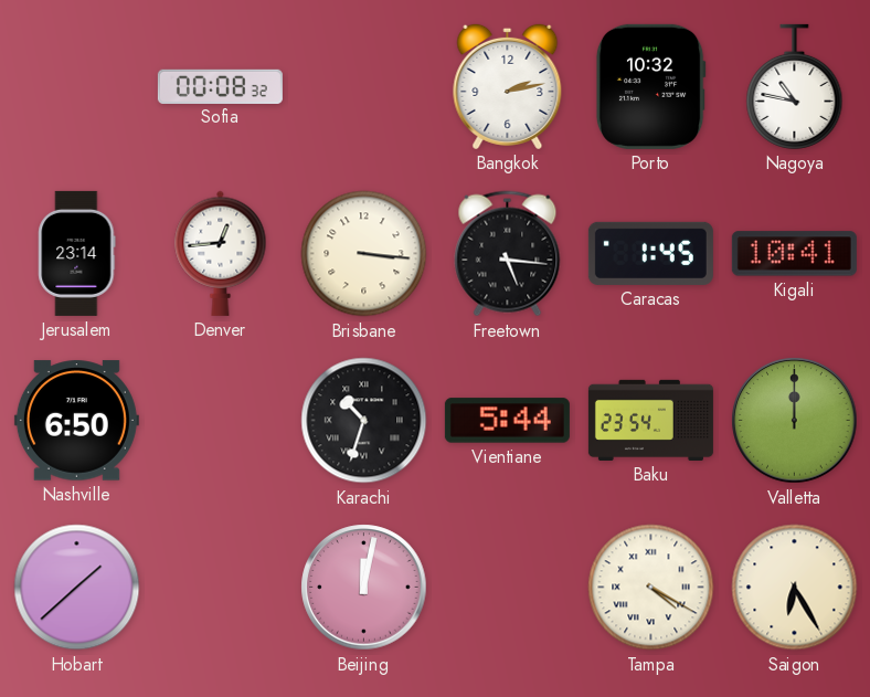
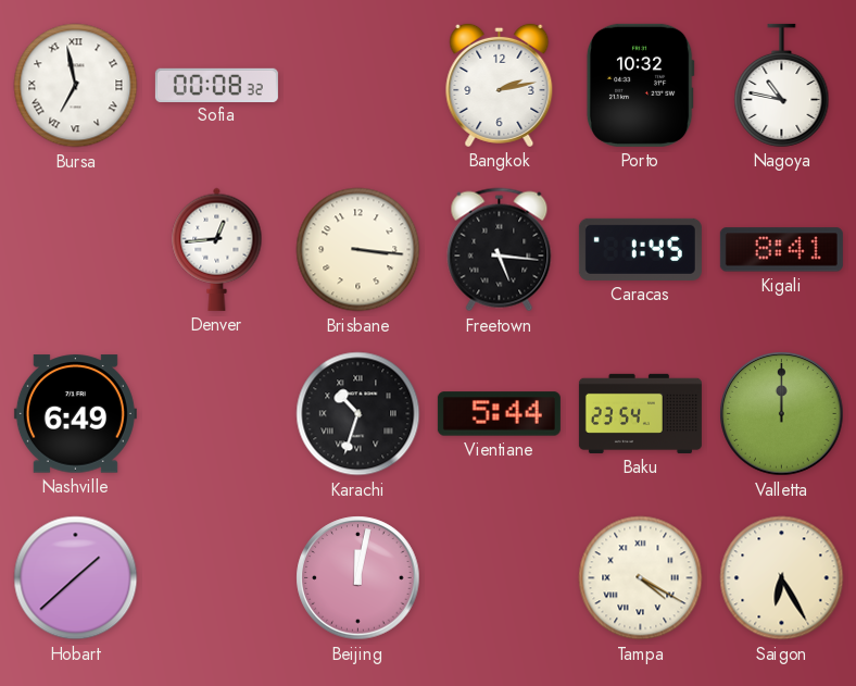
Bursa: none -> 6:58 (76, 86)
Jerusalem: 23:14 -> none (77, 253)
Kigali: 10:41 -> 8:41 (781, 250)
Nashville: 6:50 -> 6:49 (75, 414)
